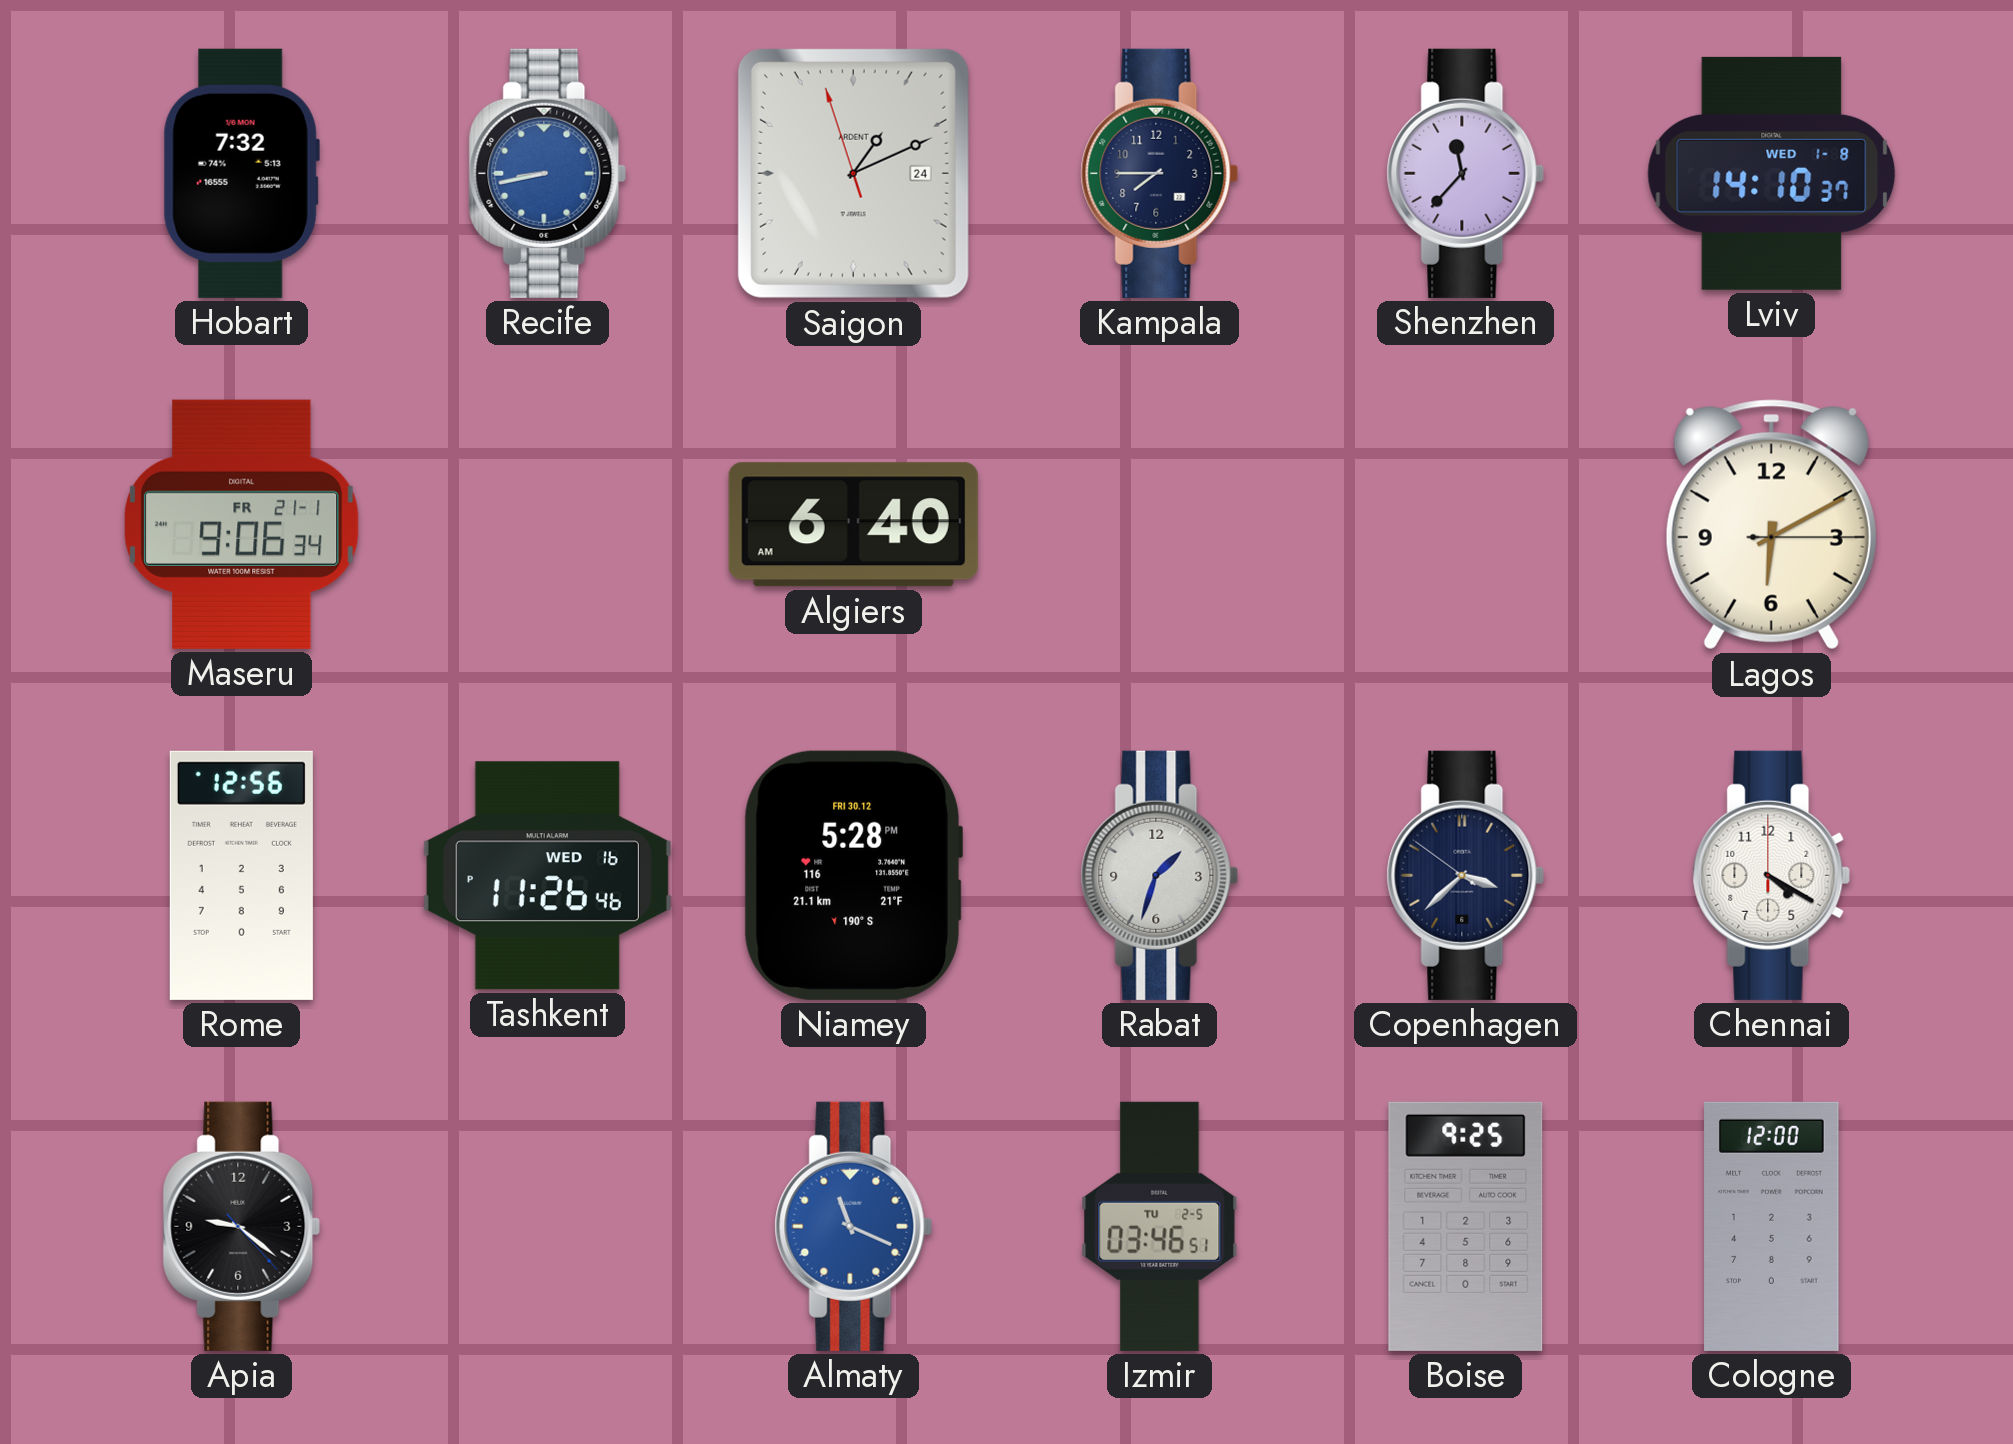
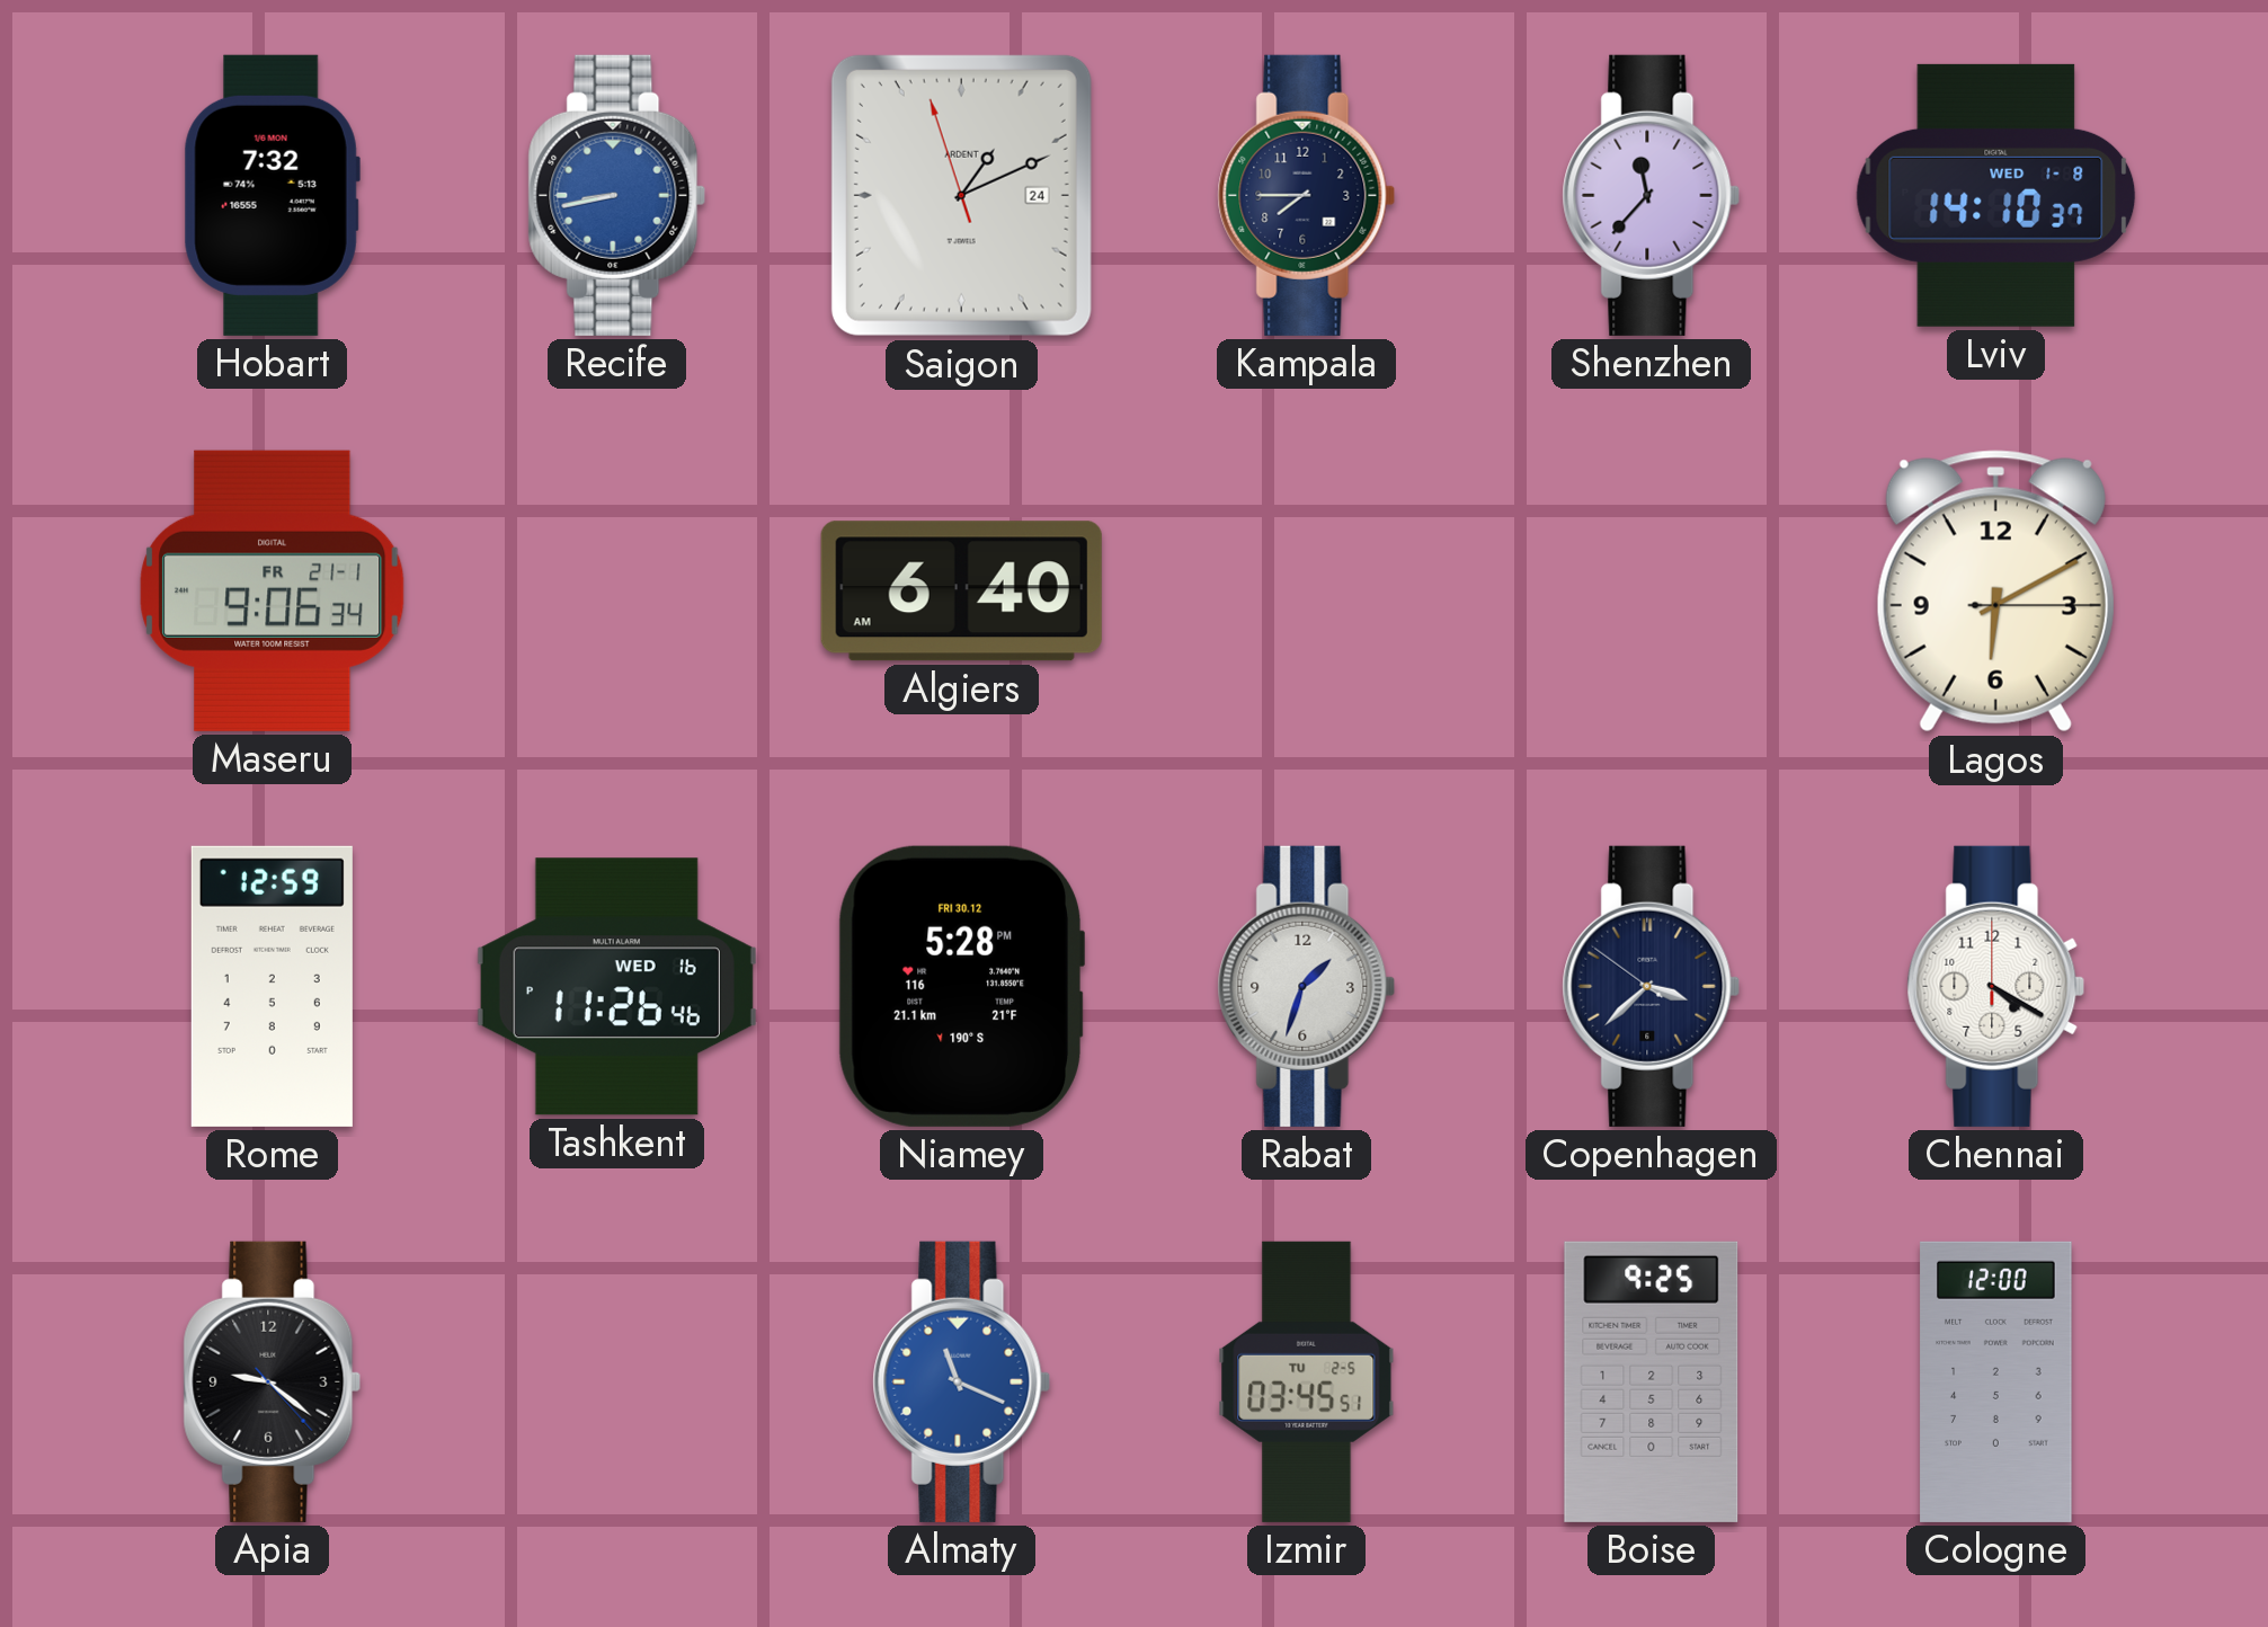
Rome: 12:56 -> 12:59 (272, 986)
Izmir: 03:46 -> 03:45 (1307, 1381)
